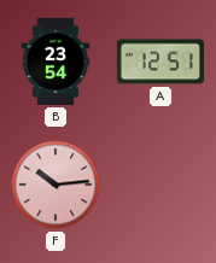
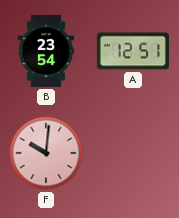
F: 10:14 -> 10:01 (46, 153)
